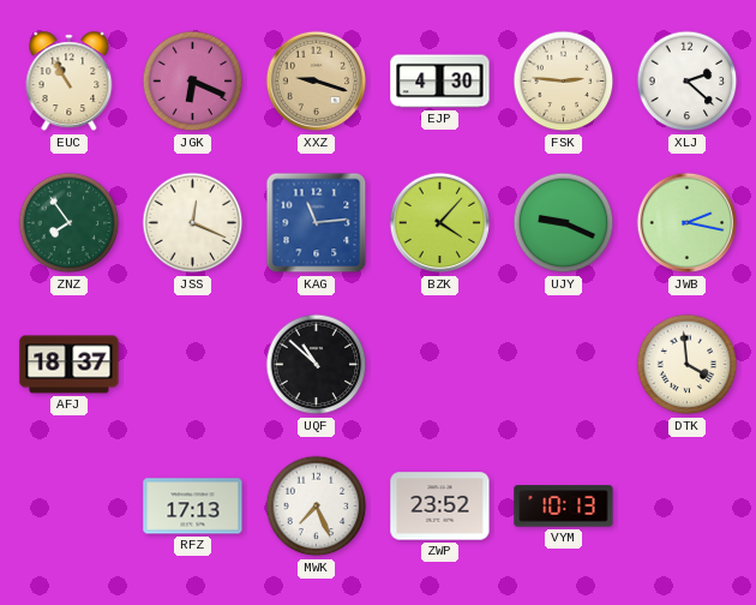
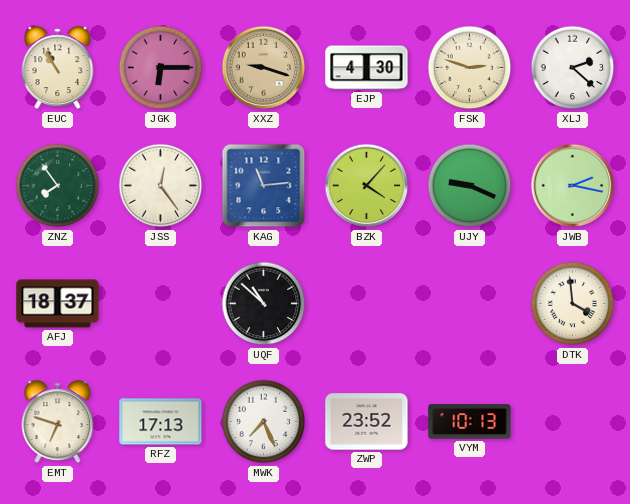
JGK: 6:19 -> 6:15 (161, 68)
FSK: 2:46 -> 2:48 (470, 68)
JSS: 12:19 -> 12:24 (161, 186)
EMT: none -> 6:48 (58, 422)
